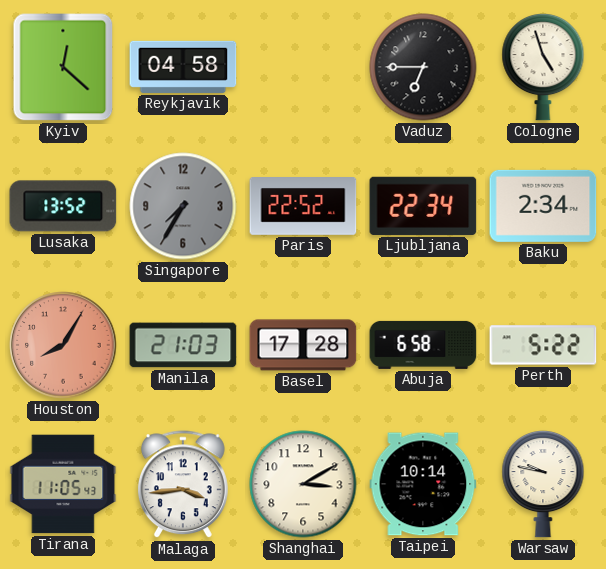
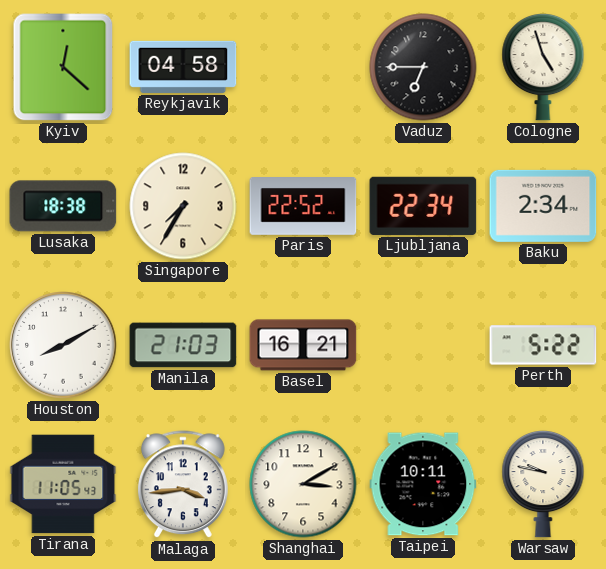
Lusaka: 13:52 -> 18:38 (63, 206)
Singapore dial: grey -> cream (183, 206)
Houston: 8:05 -> 8:10 (63, 345)
Houston dial: salmon -> white (63, 345)
Basel: 17:28 -> 16:21 (303, 345)
Abuja: 6:58 -> none (423, 345)
Taipei: 10:14 -> 10:11 (423, 484)
